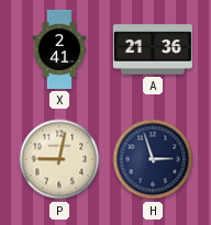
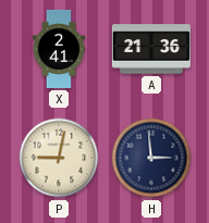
H: 2:57 -> 2:59 (151, 158)
